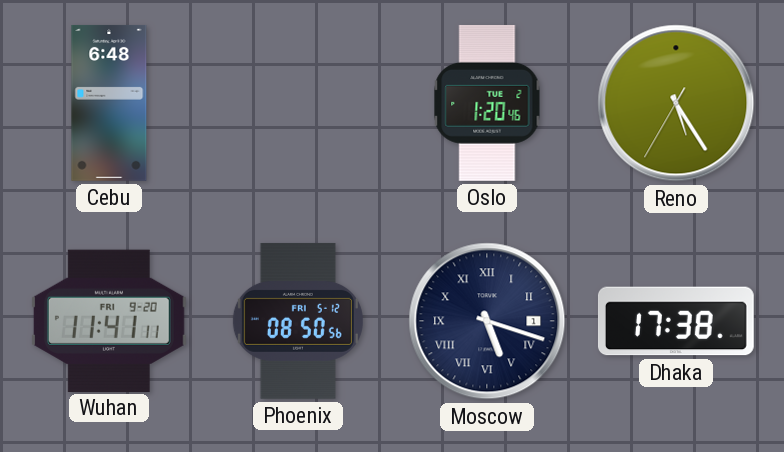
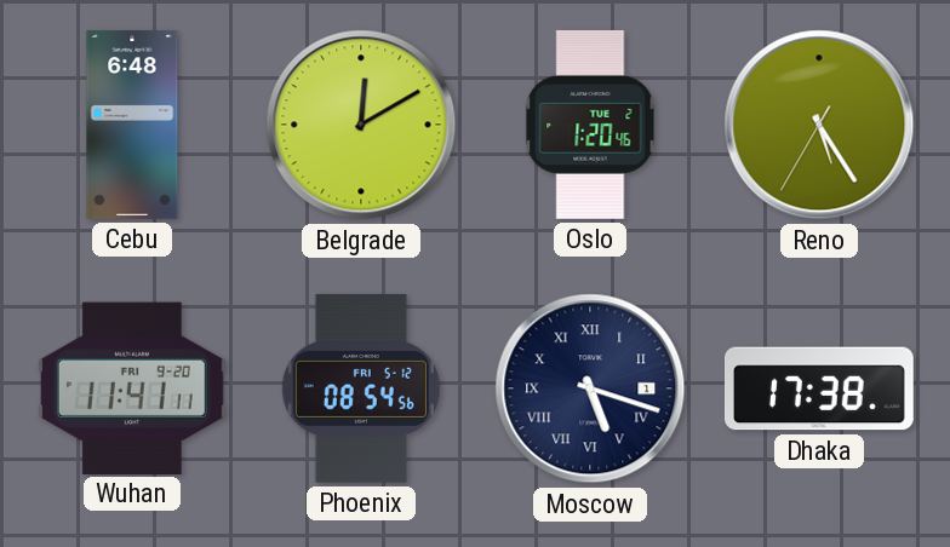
Belgrade: none -> 12:10 (361, 125)
Phoenix: 08:50 -> 08:54 (361, 388)
